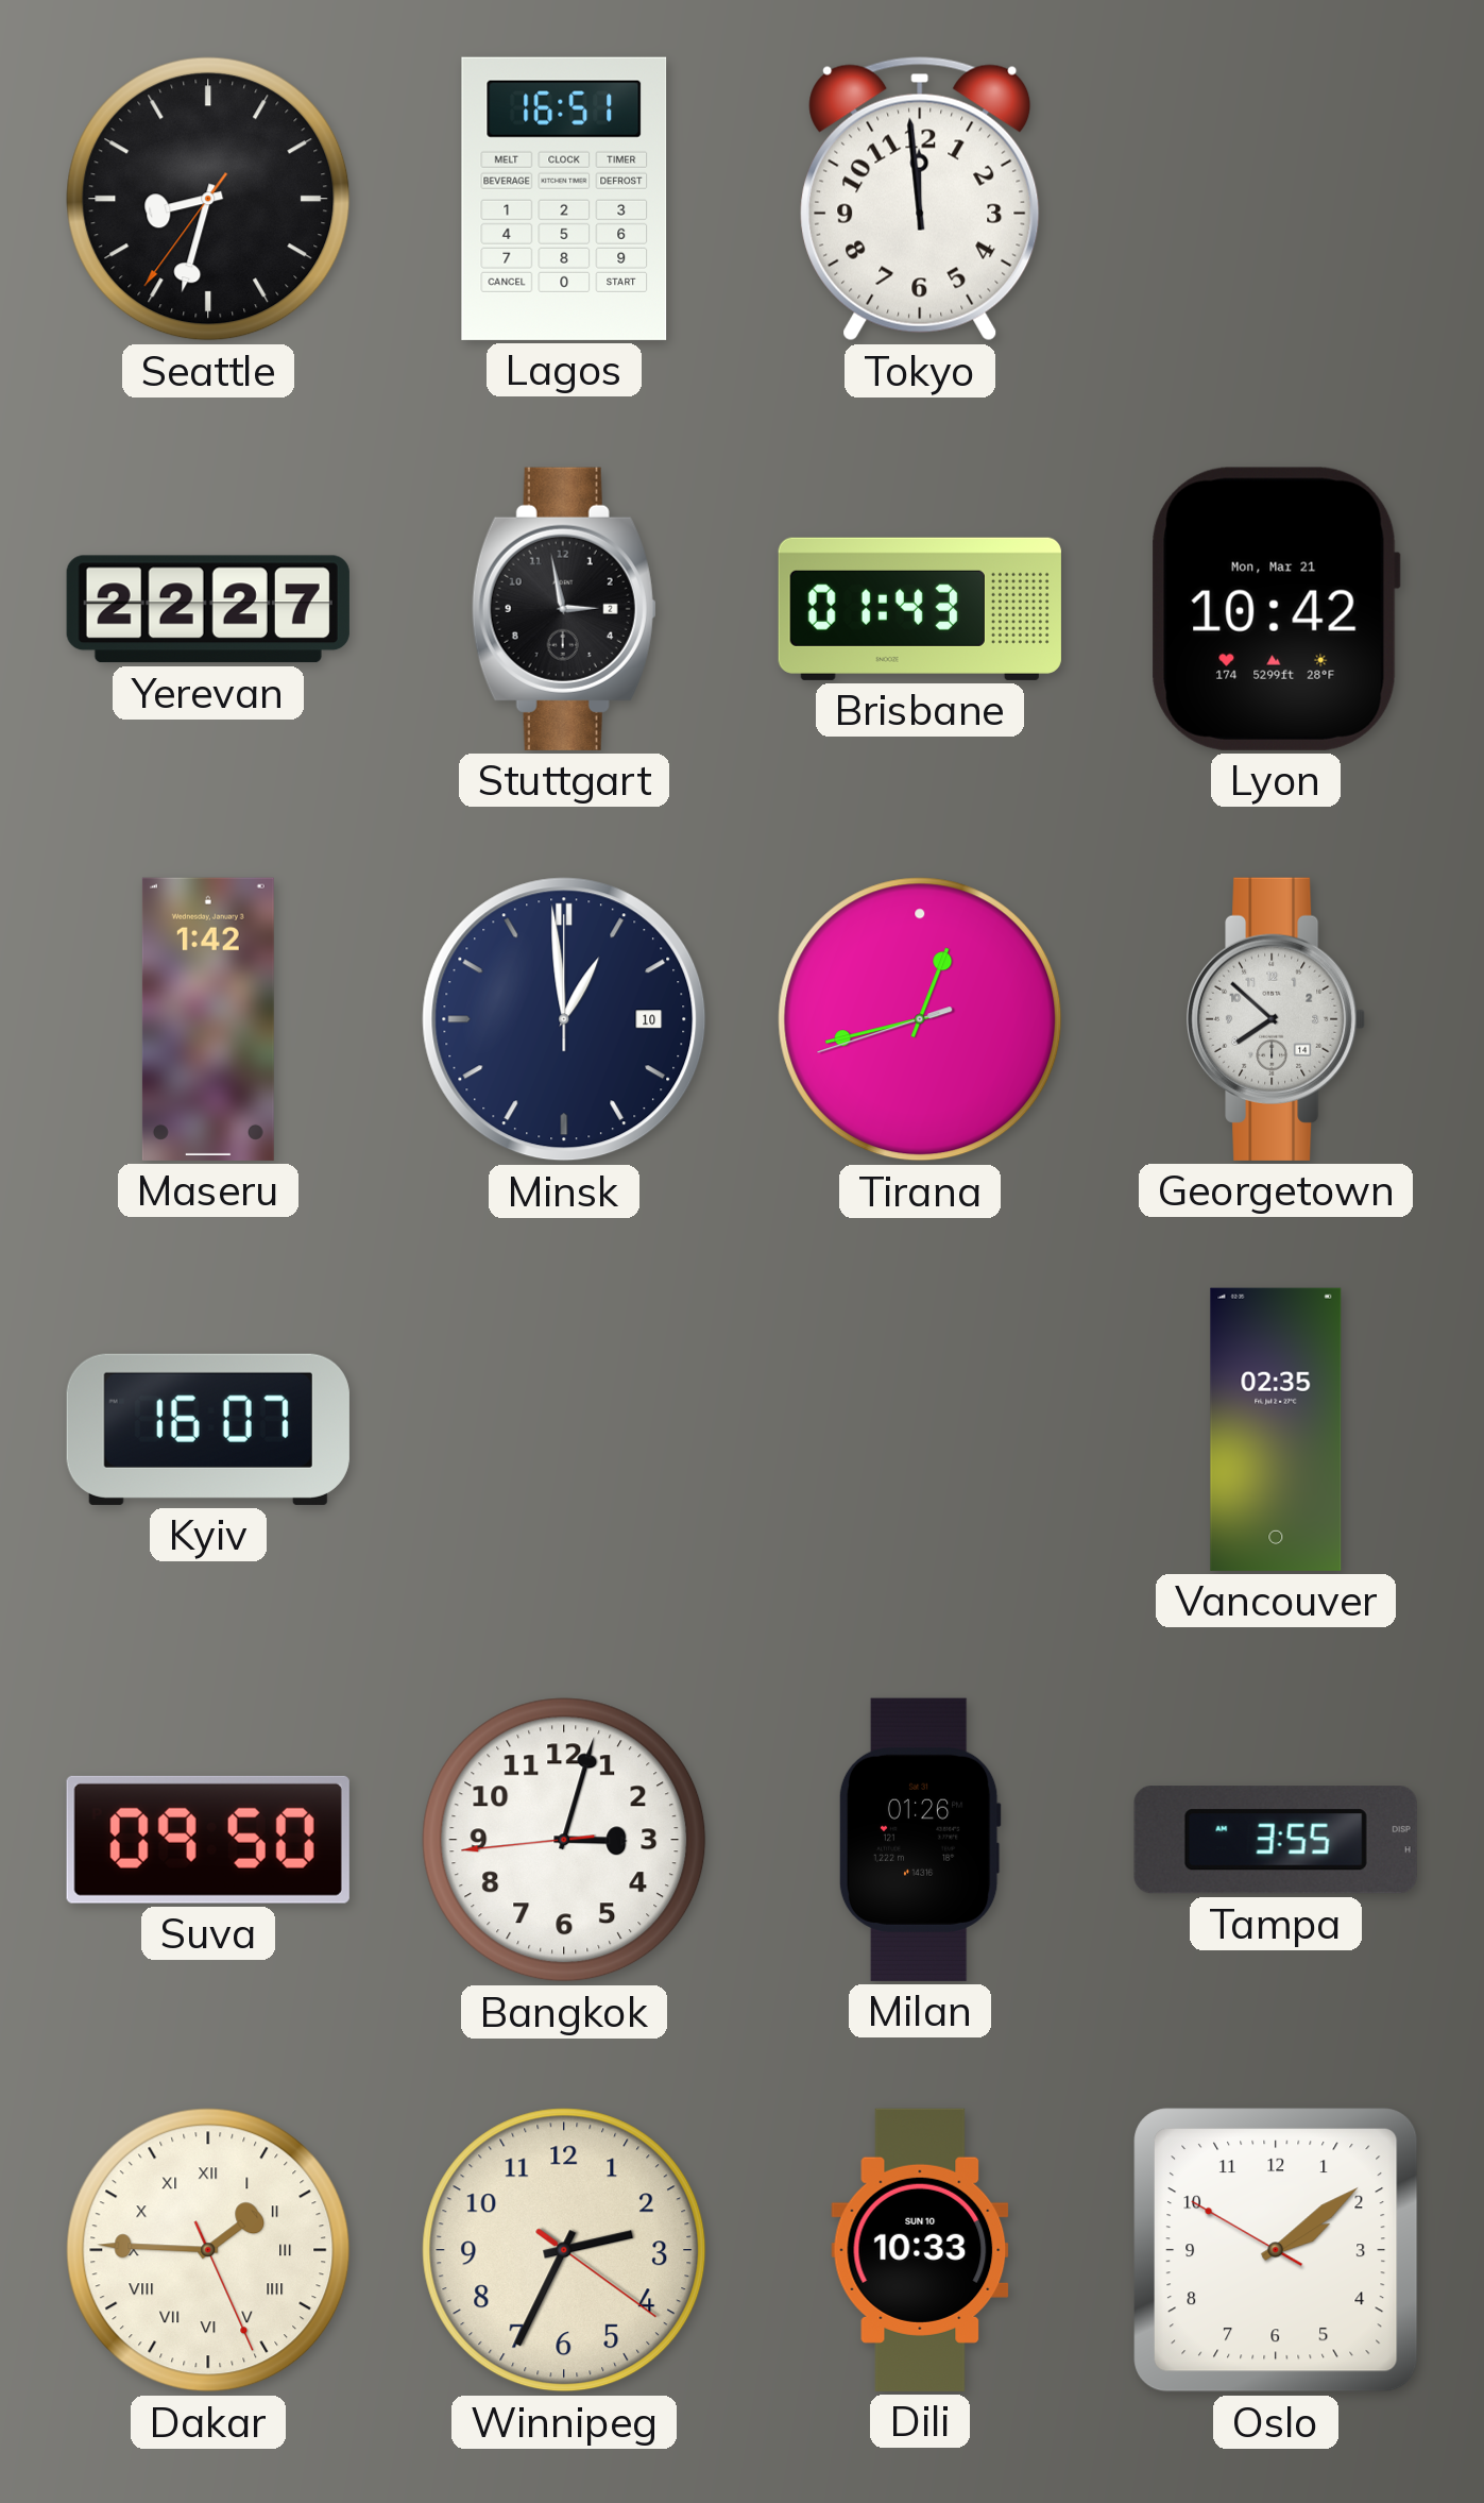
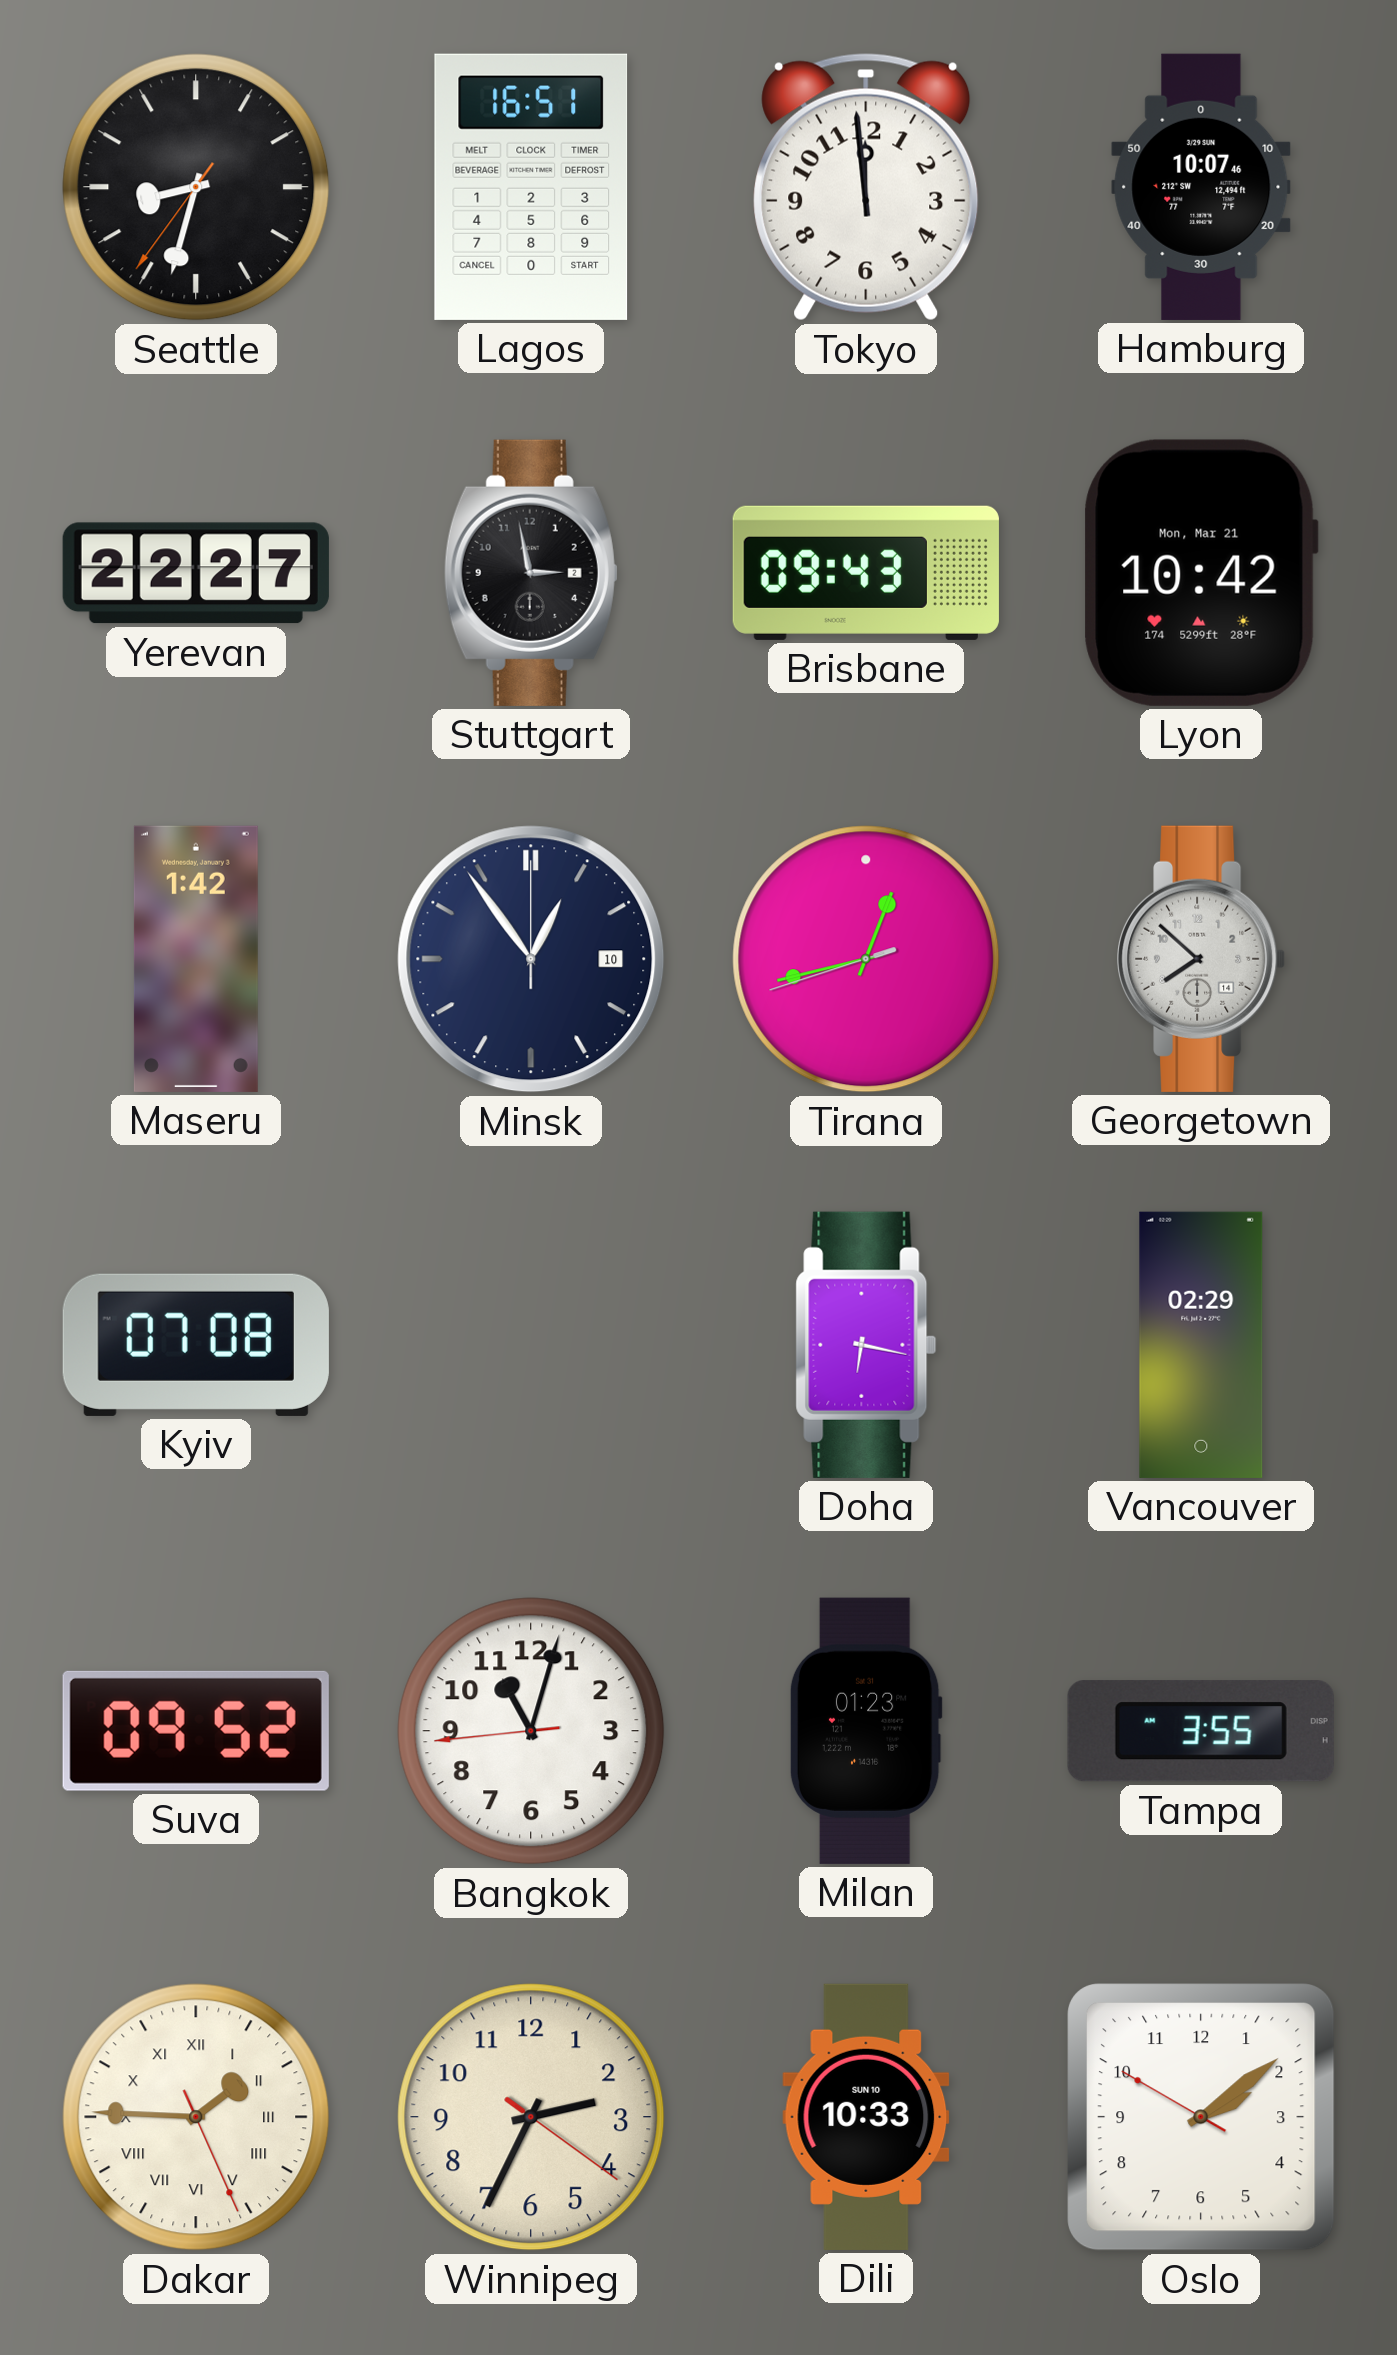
Hamburg: none -> 10:07 (1201, 187)
Brisbane: 01:43 -> 09:43 (866, 573)
Minsk: 12:59 -> 12:54 (531, 959)
Kyiv: 16:07 -> 07:08 (196, 1345)
Doha: none -> 6:17 (866, 1345)
Vancouver: 02:35 -> 02:29 (1201, 1345)
Suva: 09:50 -> 09:52 (196, 1731)
Bangkok: 3:02 -> 11:02 (531, 1731)
Milan: 01:26 -> 01:23 (866, 1731)
